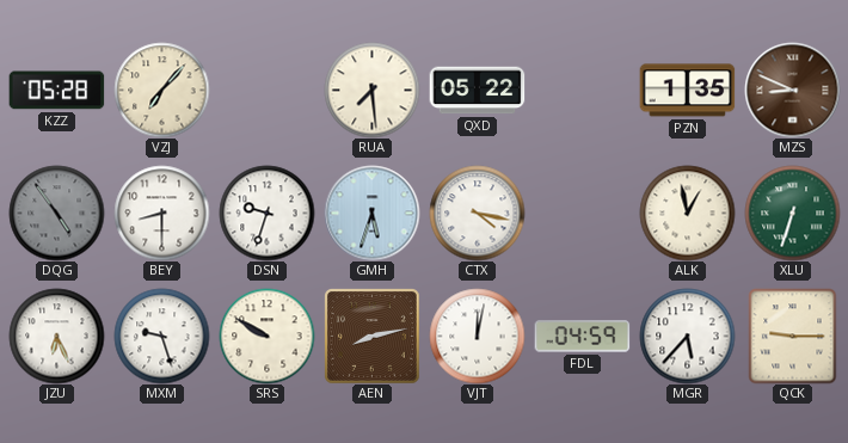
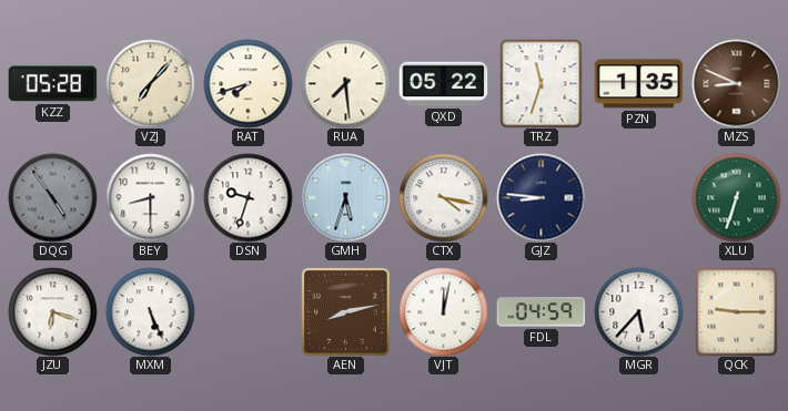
RAT: none -> 7:42 (247, 83)
TRZ: none -> 11:33 (542, 83)
GJZ: none -> 8:46 (541, 197)
ALK: 12:58 -> none (687, 213)
JZU: 6:26 -> 6:18 (52, 311)
MXM: 9:27 -> 5:26 (150, 311)
SRS: 9:50 -> none (266, 336)
